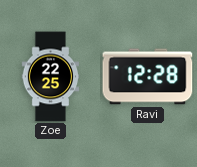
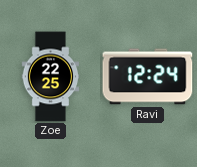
Ravi: 12:28 -> 12:24 (148, 77)
